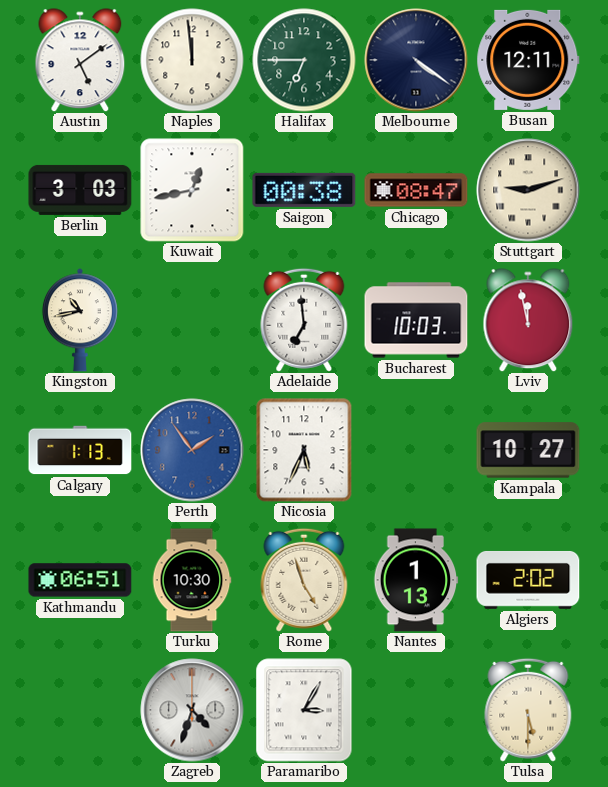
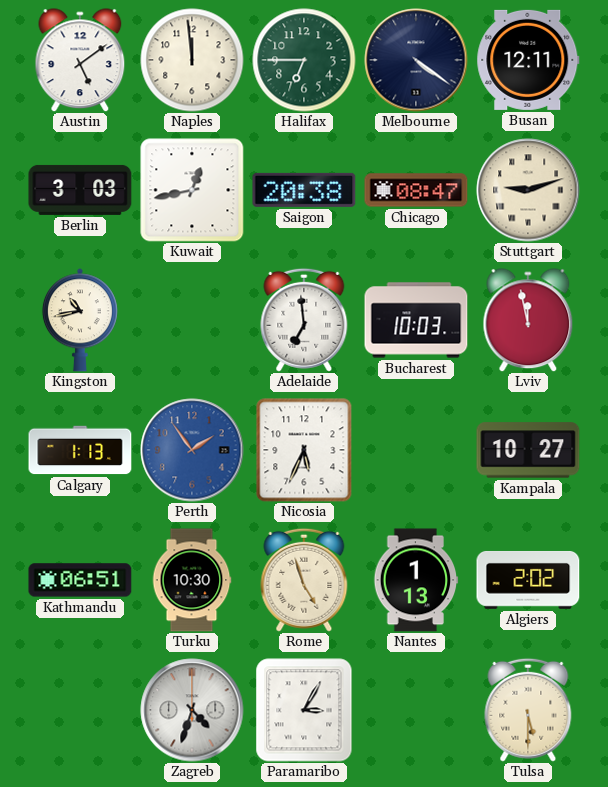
Saigon: 00:38 -> 20:38 (304, 190)
